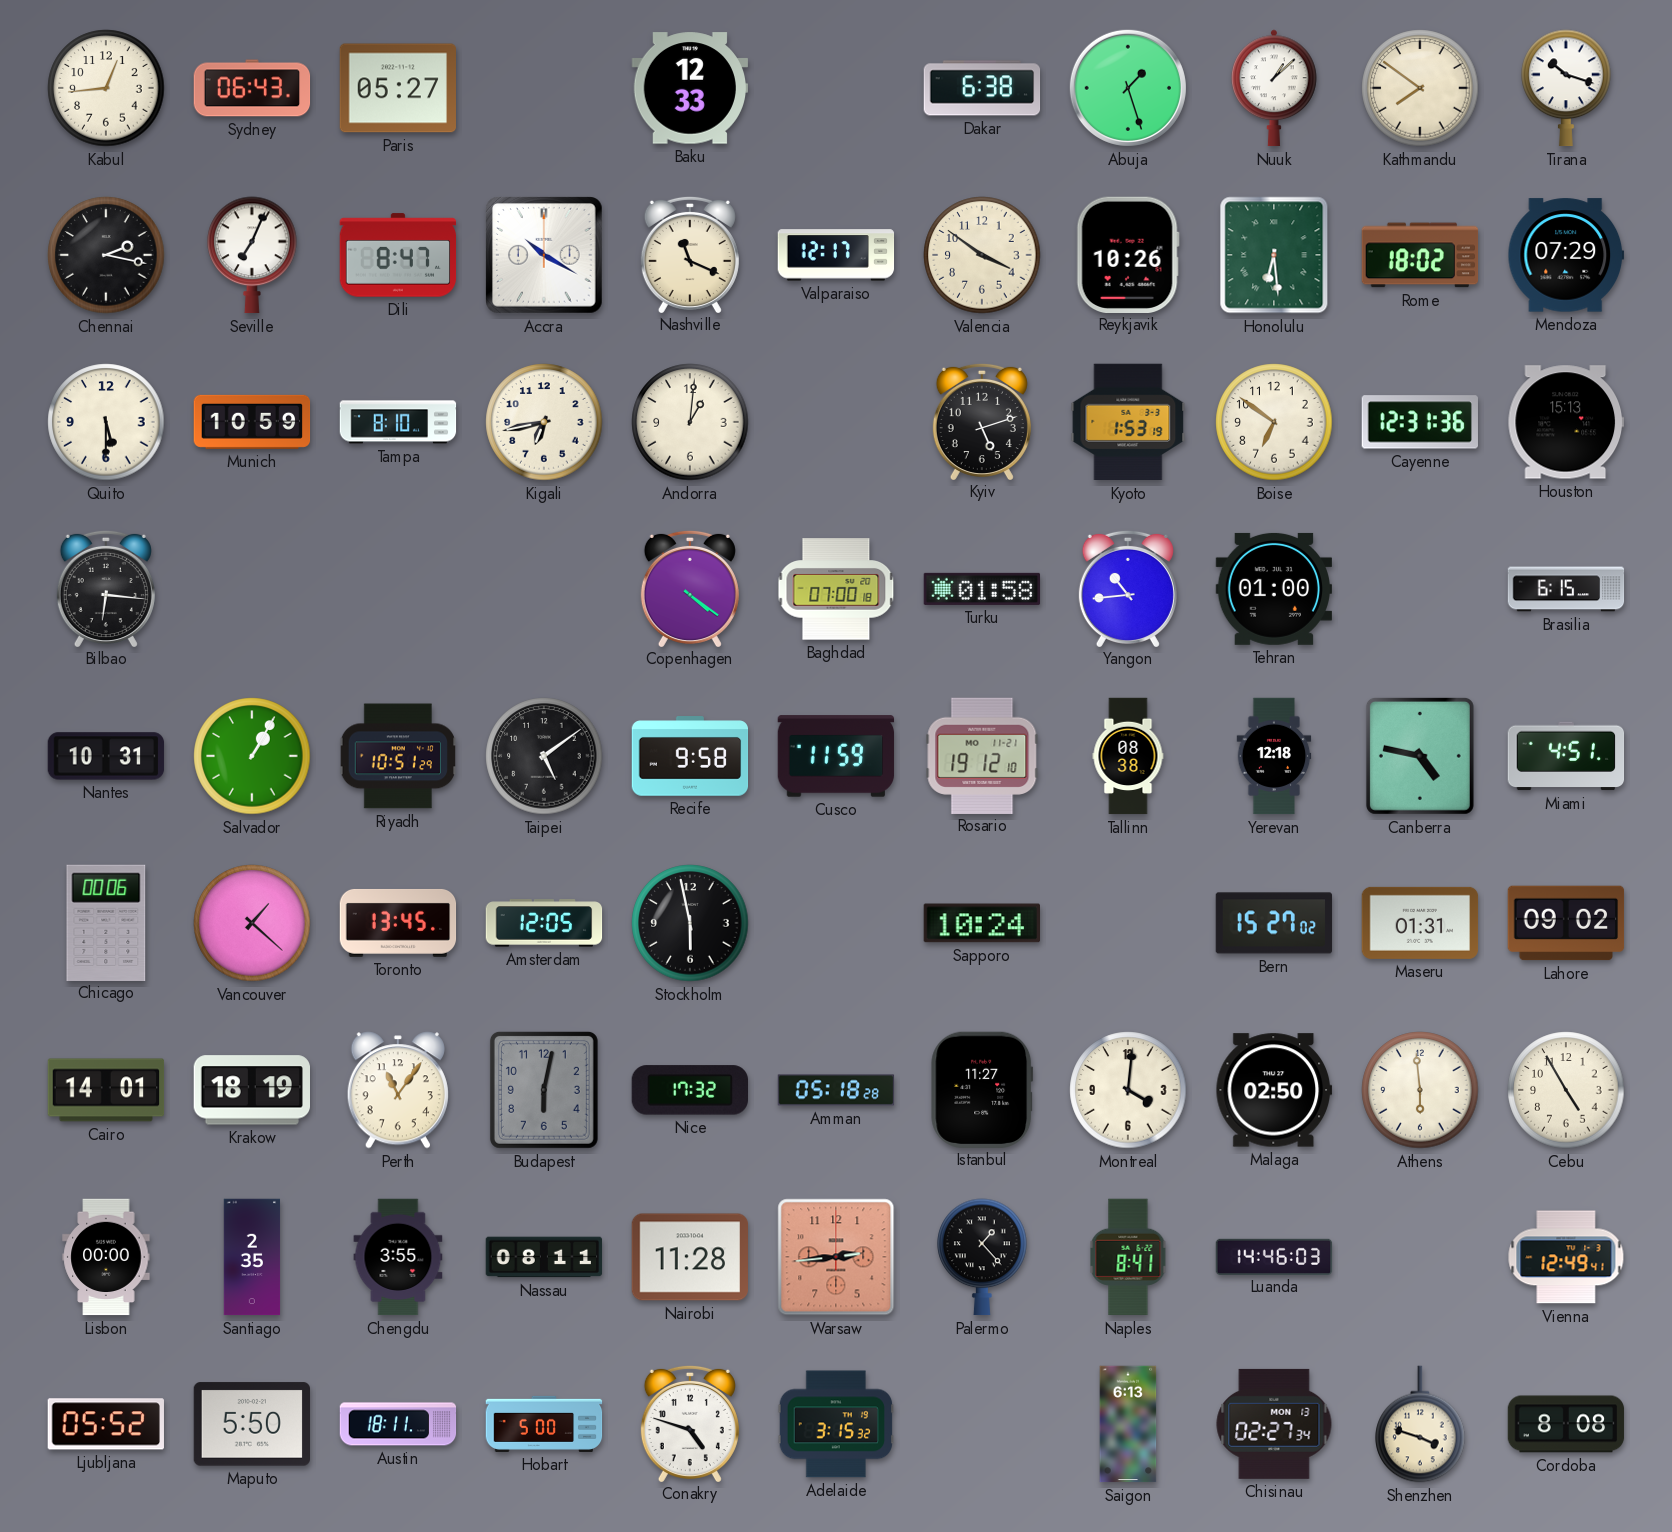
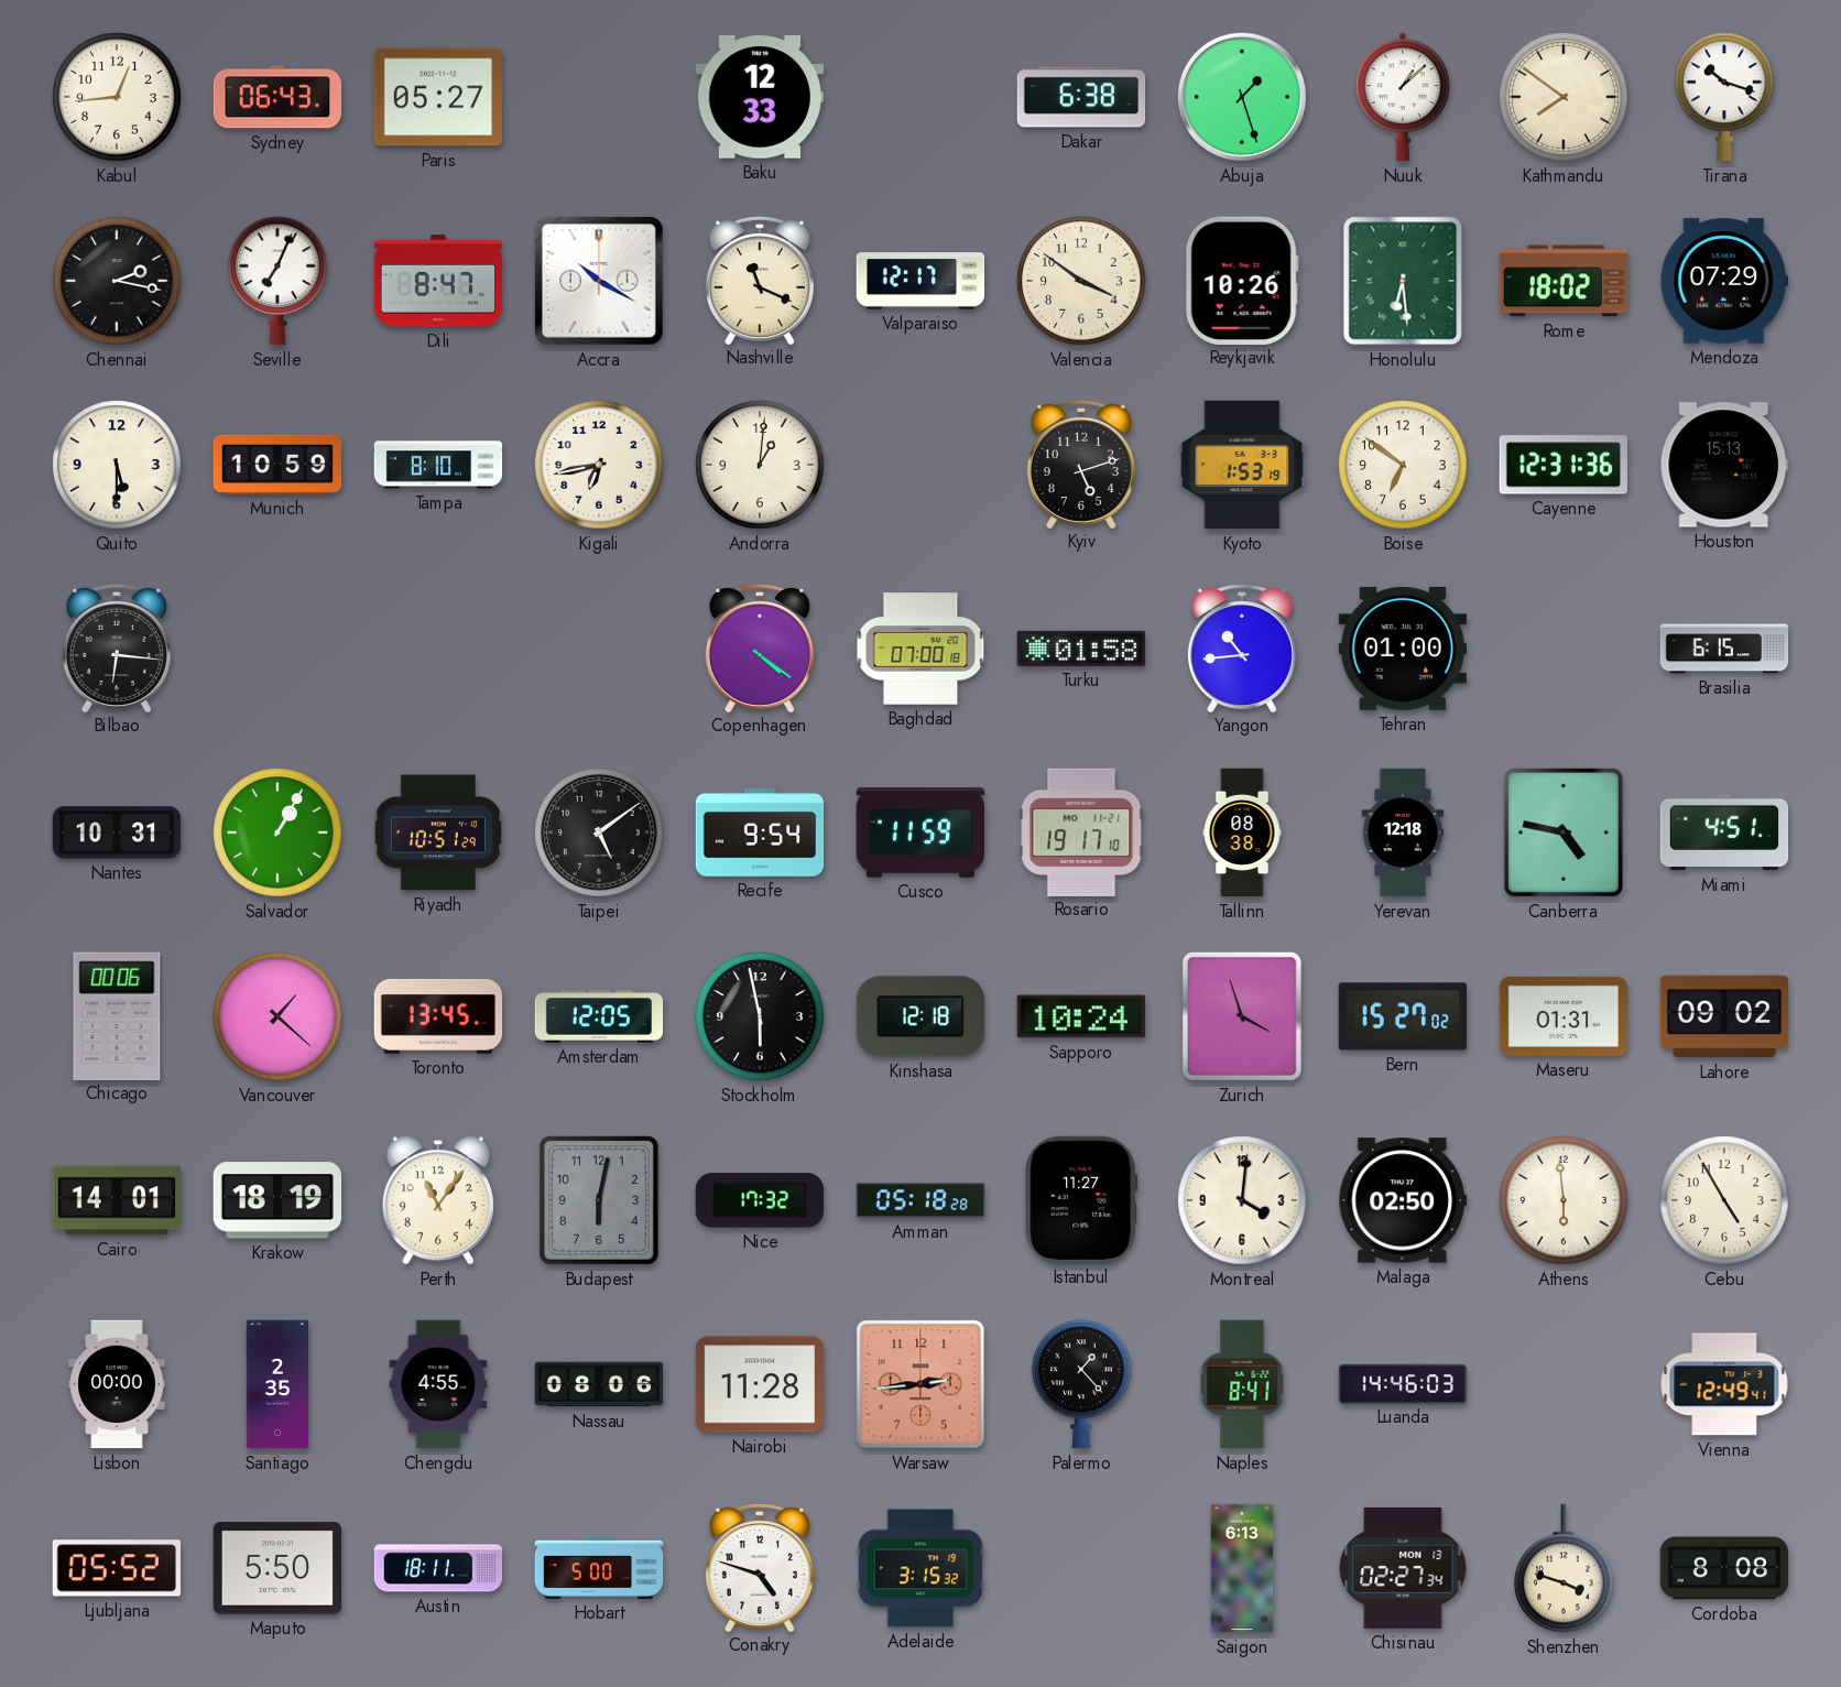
Recife: 9:58 -> 9:54 (760, 832)
Rosario: 19:12 -> 19:17 (1081, 831)
Kinshasa: none -> 12:18 (919, 1016)
Zurich: none -> 3:57 (1242, 1016)
Chengdu: 3:55 -> 4:55 (438, 1384)
Nassau: 08:11 -> 08:06 (599, 1384)
